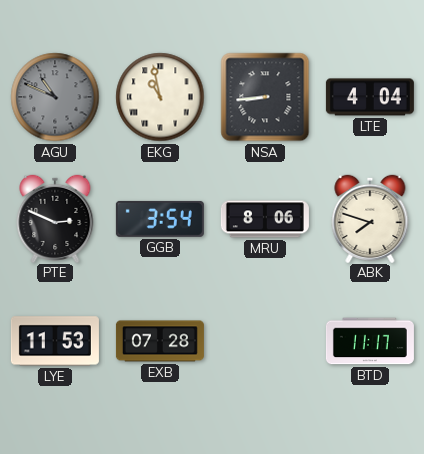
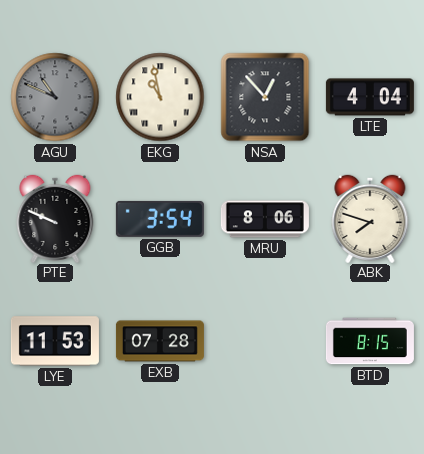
NSA: 8:44 -> 12:53 (265, 97)
PTE: 2:49 -> 9:49 (55, 218)
BTD: 11:17 -> 8:15 (370, 341)
